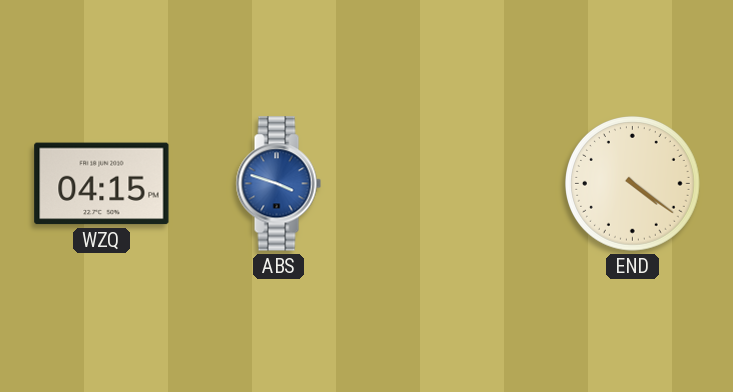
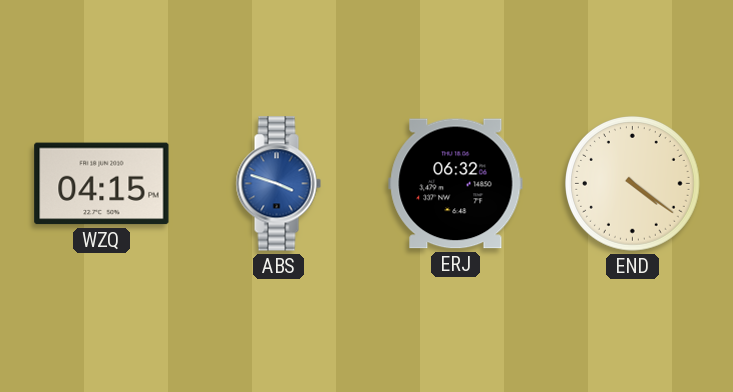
ERJ: none -> 06:32 (456, 184)
